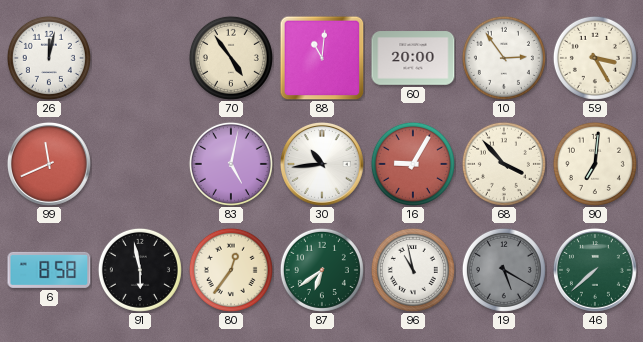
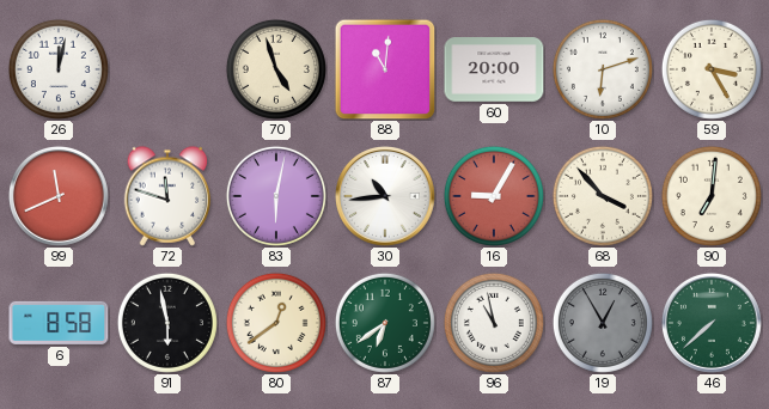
70: 4:54 -> 4:57 (276, 69)
10: 2:54 -> 6:12 (603, 69)
72: none -> 11:48 (167, 196)
83: 5:02 -> 6:02 (276, 196)
80: 12:36 -> 12:39 (276, 323)
19: 5:20 -> 12:55 (603, 323)
